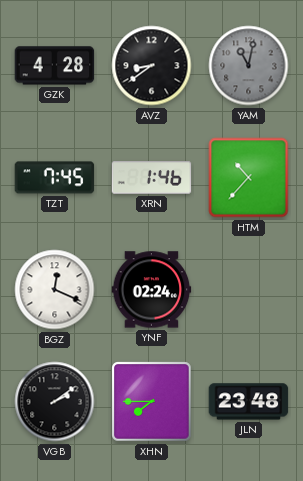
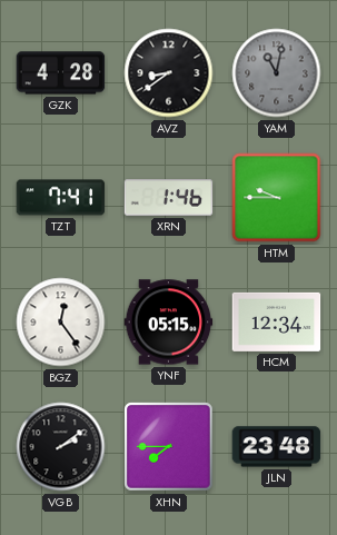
TZT: 7:45 -> 7:41 (61, 198)
HTM: 10:37 -> 9:45 (277, 198)
BGZ: 12:19 -> 12:24 (61, 323)
YNF: 02:24 -> 05:15 (169, 323)
HCM: none -> 12:34 (277, 321)
